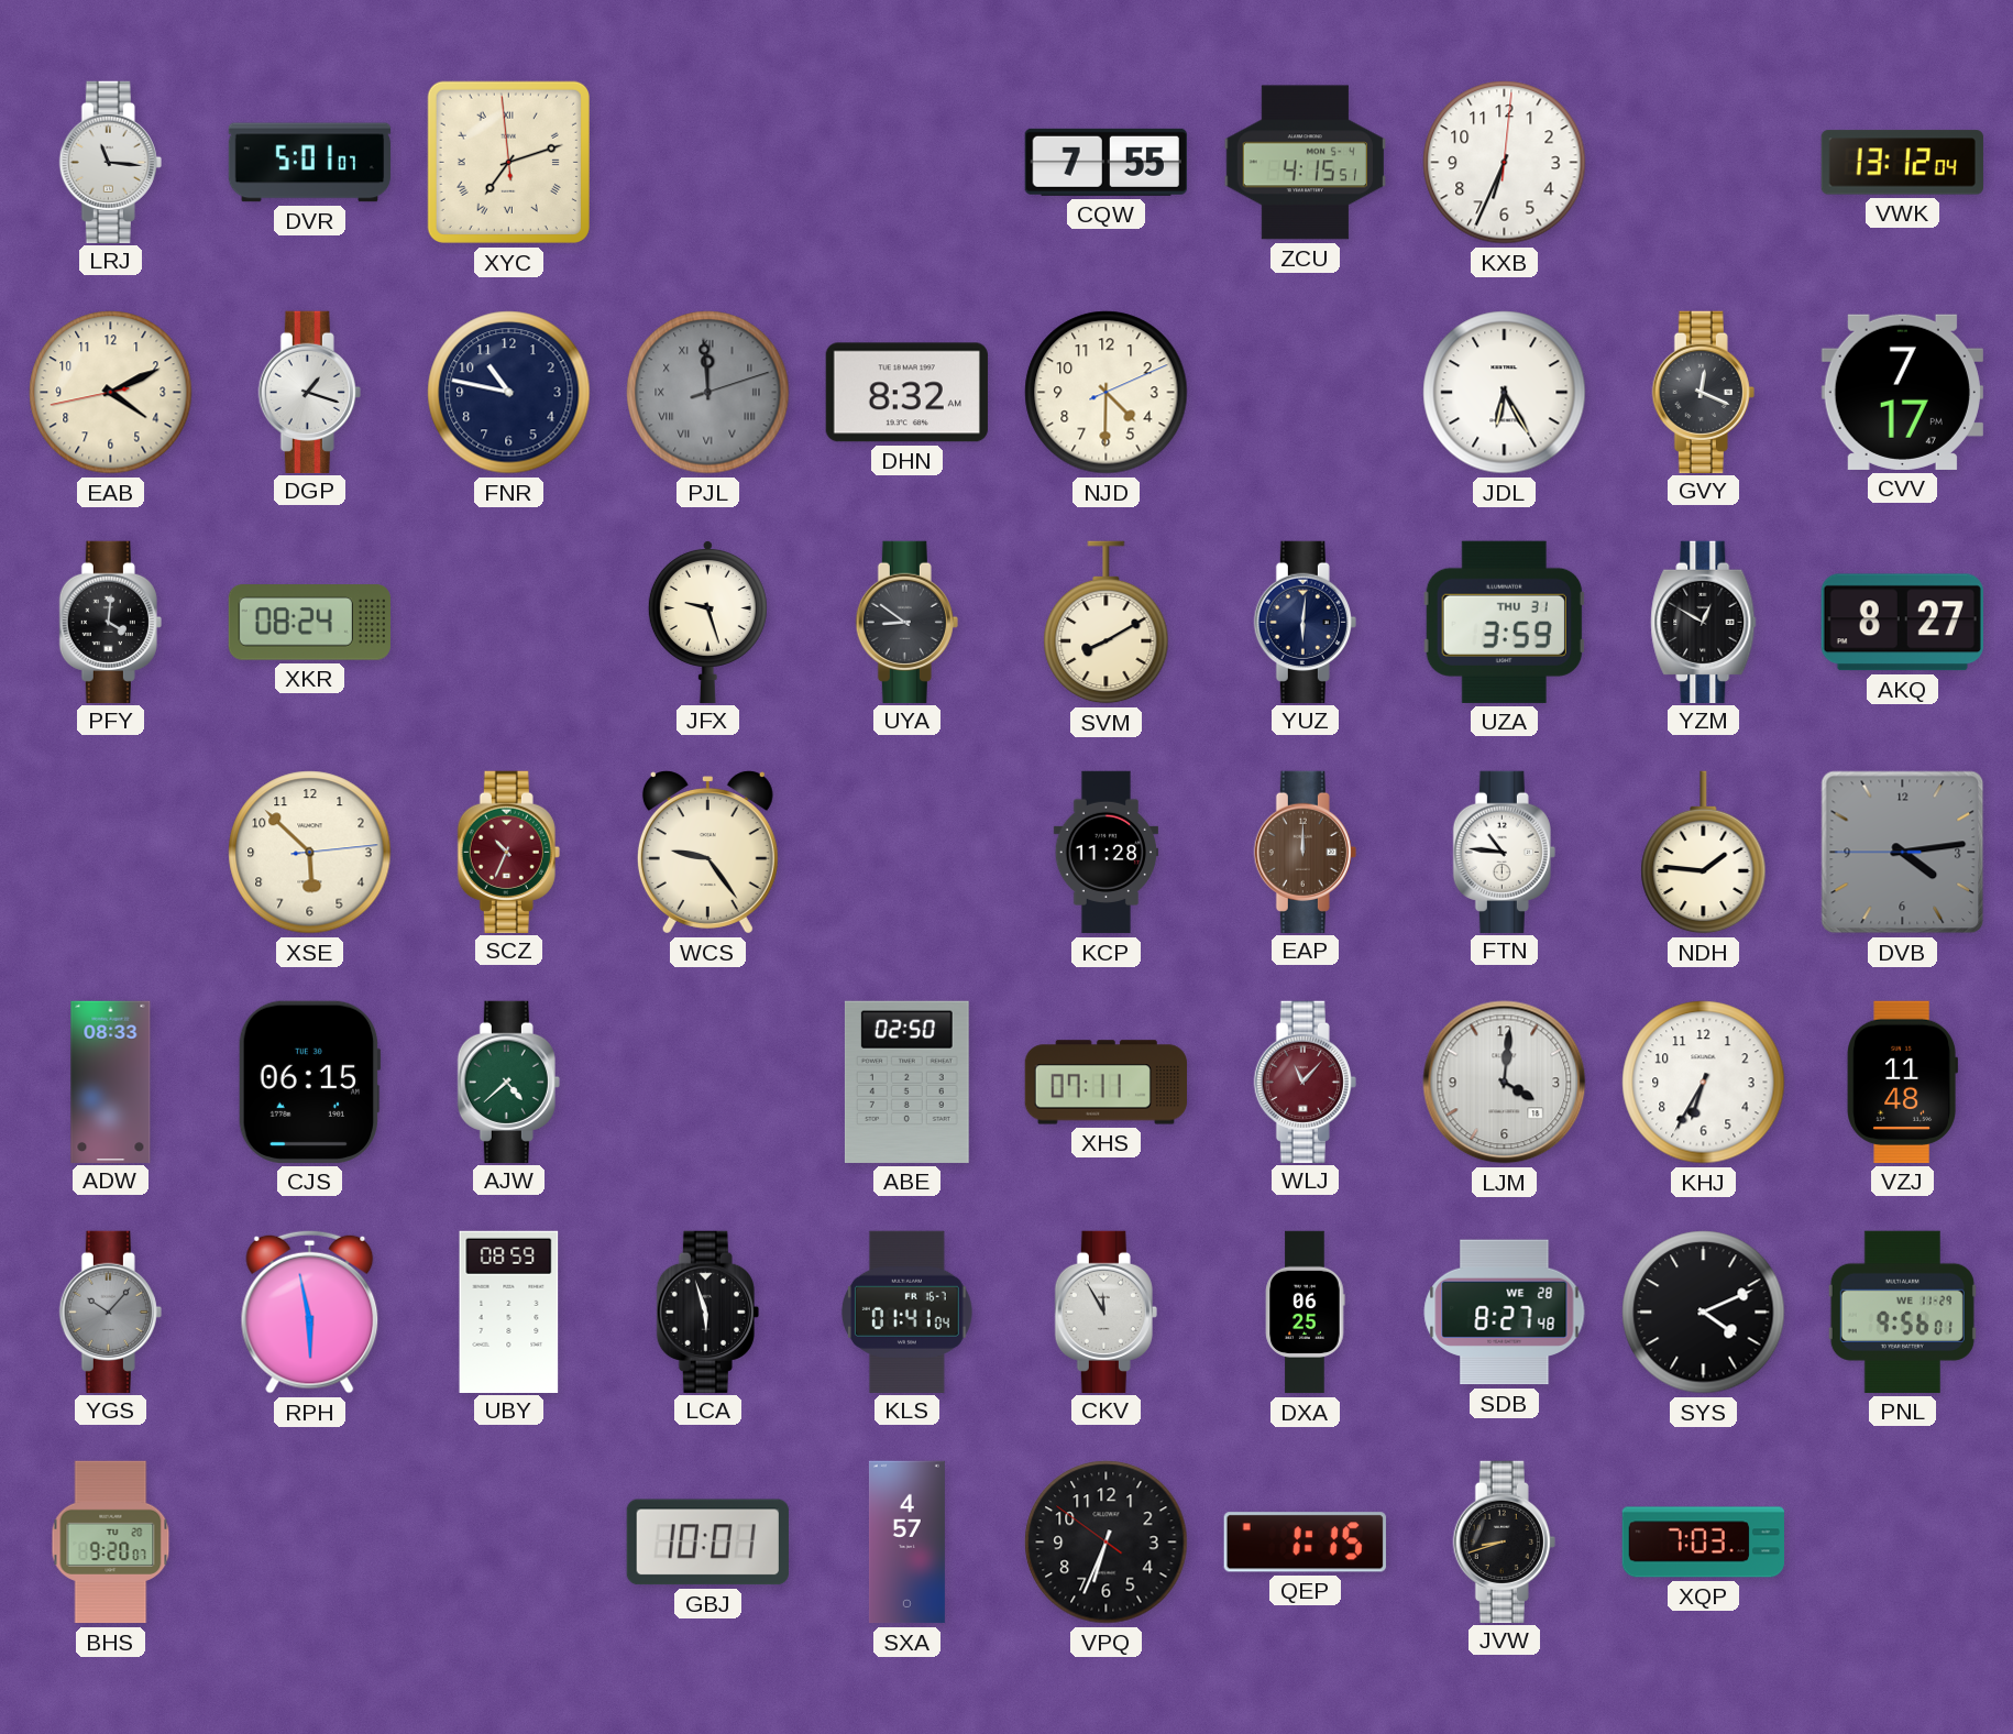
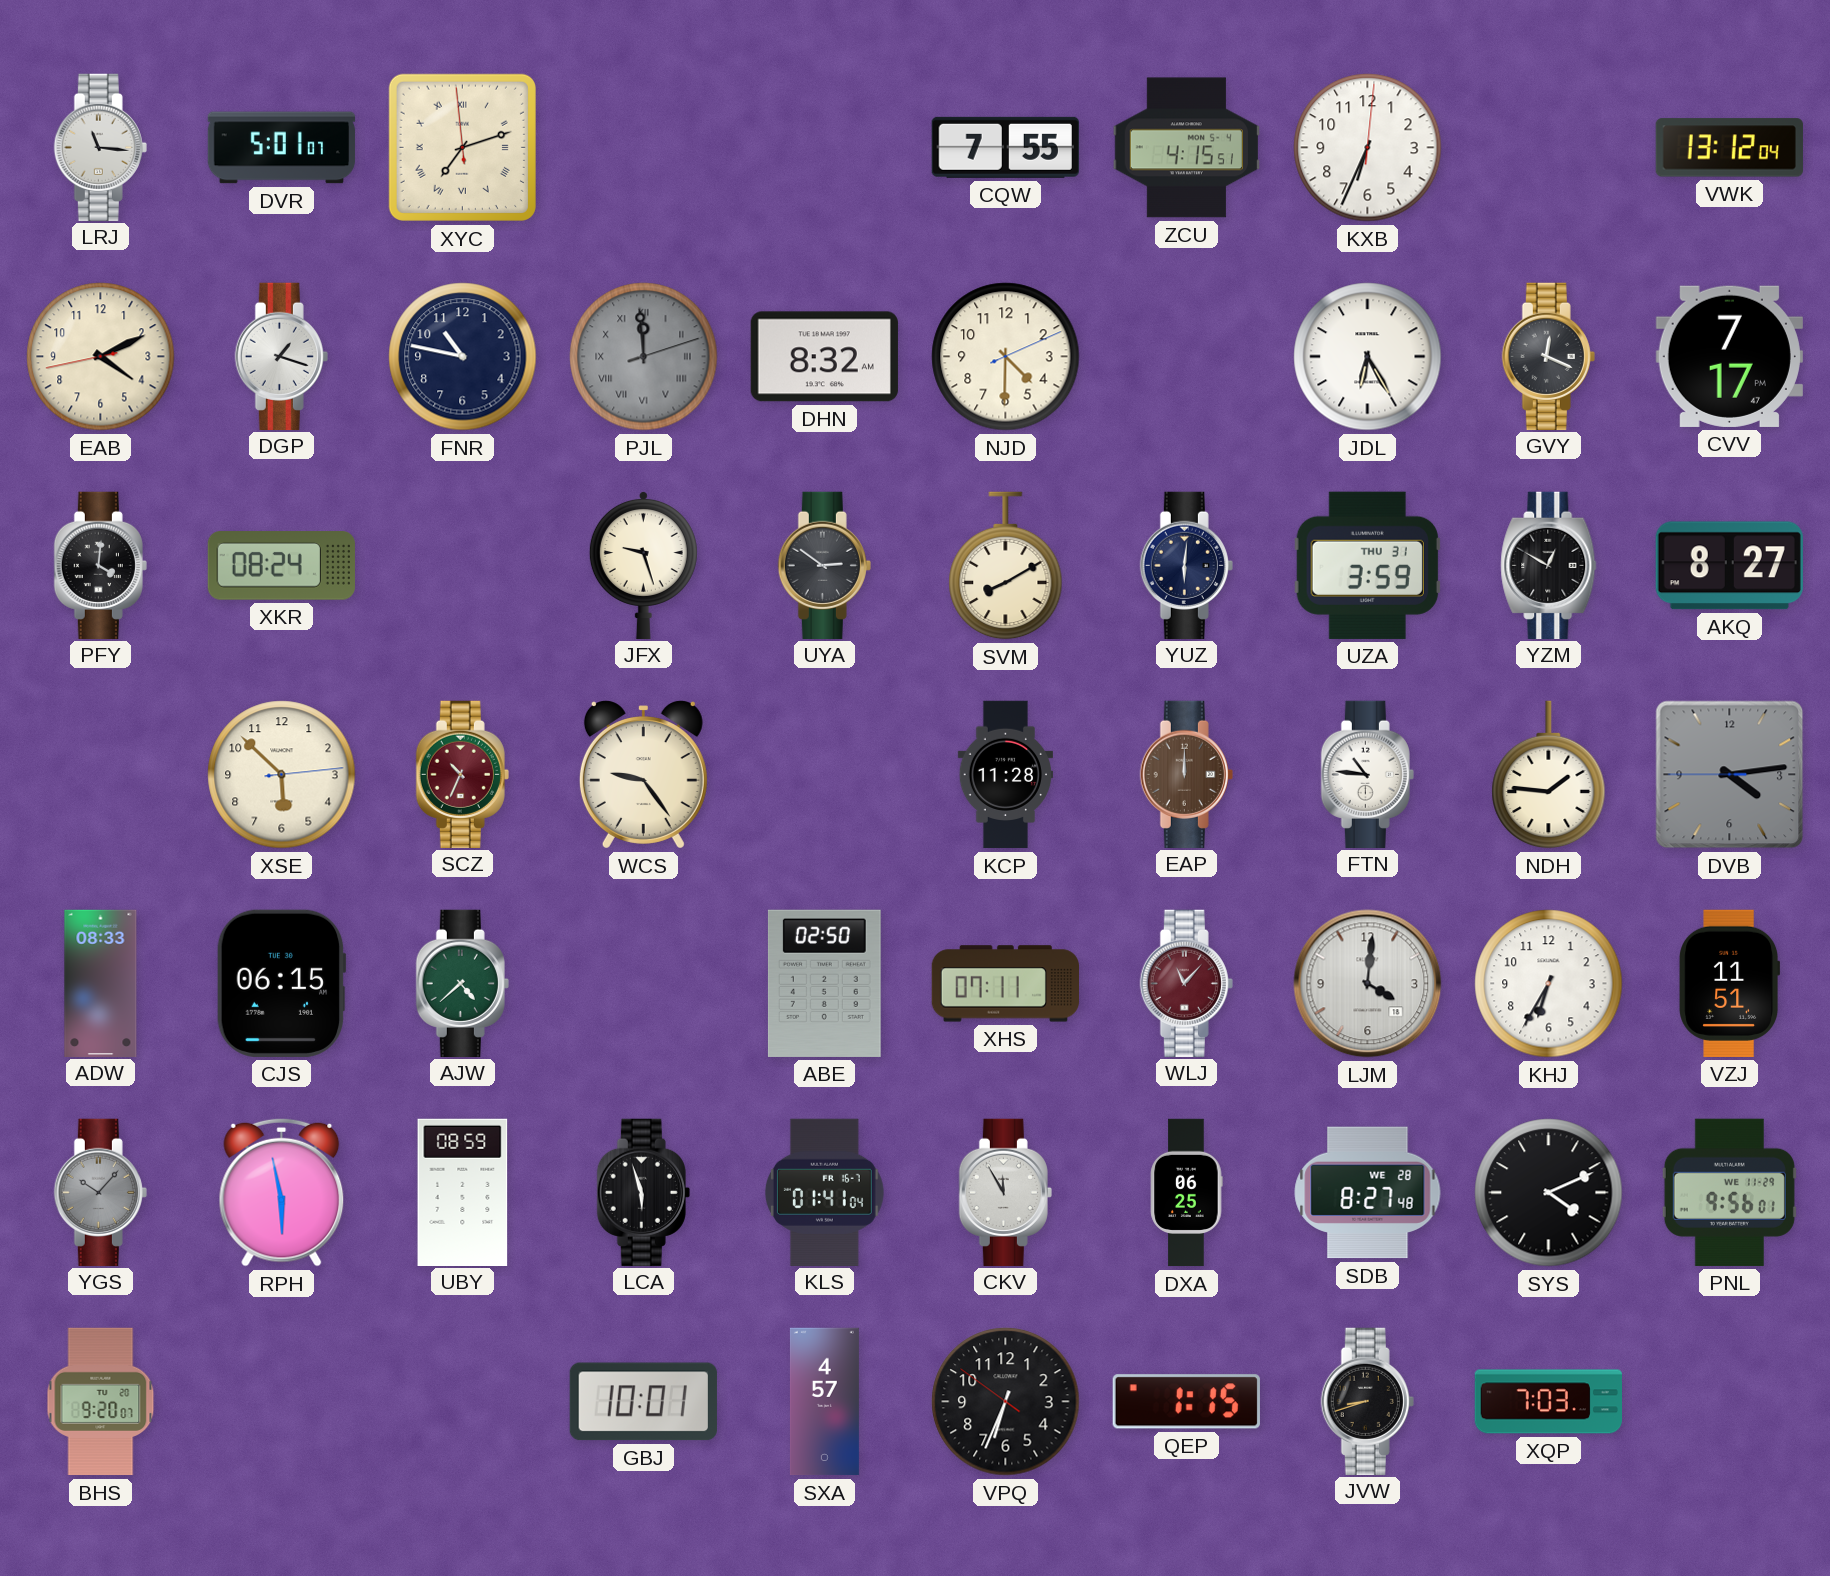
UYA: 8:51 -> 2:51 (824, 565)
VZJ: 11:48 -> 11:51 (1730, 983)
